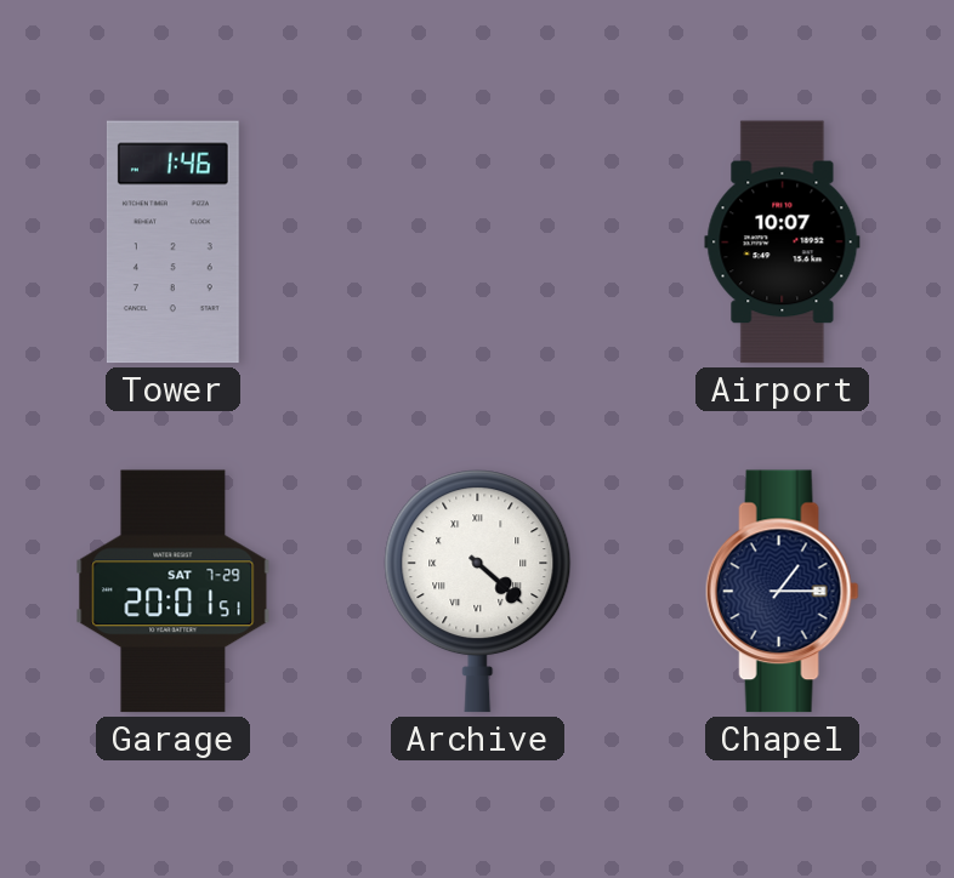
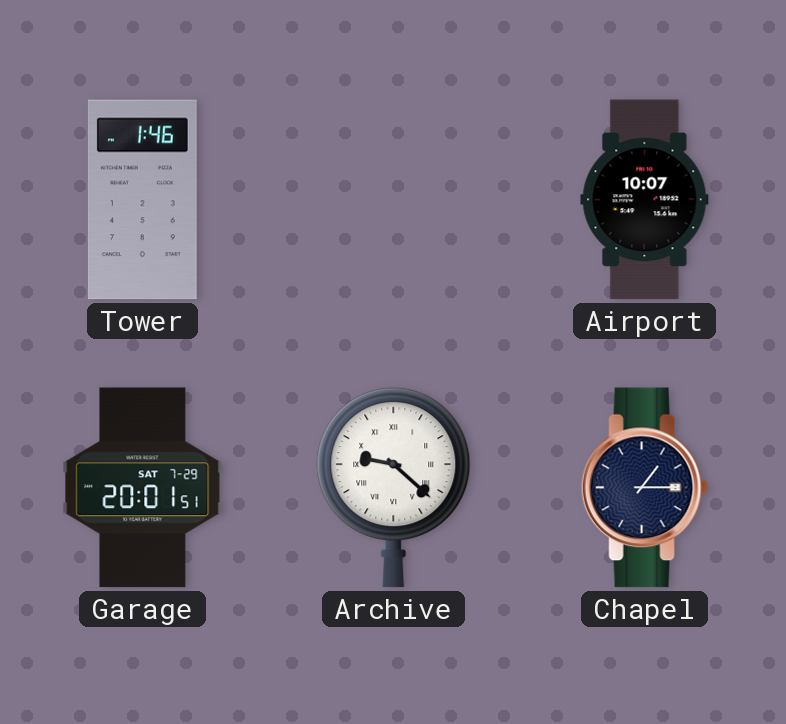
Archive: 4:22 -> 9:22 (394, 488)
